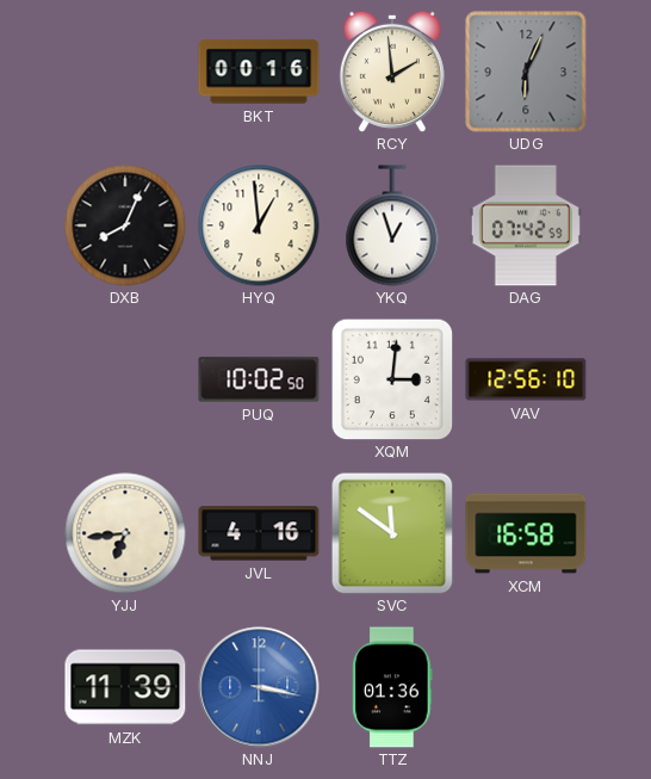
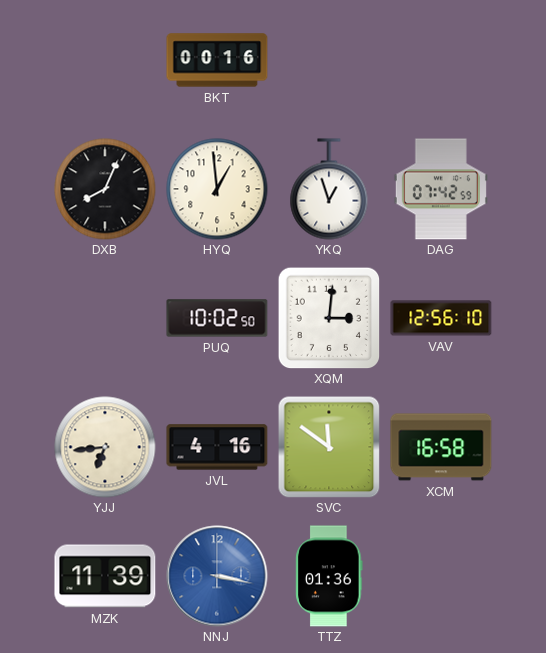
RCY: 1:59 -> none (392, 72)
UDG: 6:04 -> none (526, 72)
